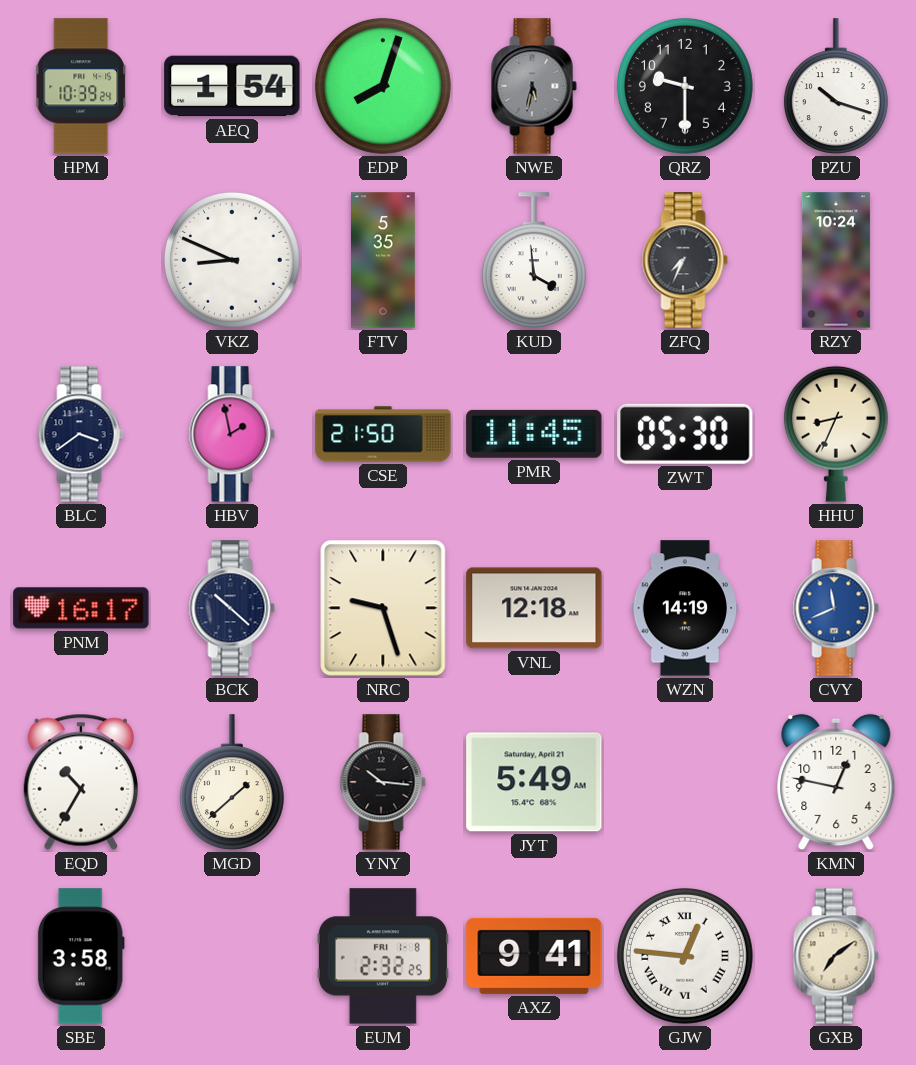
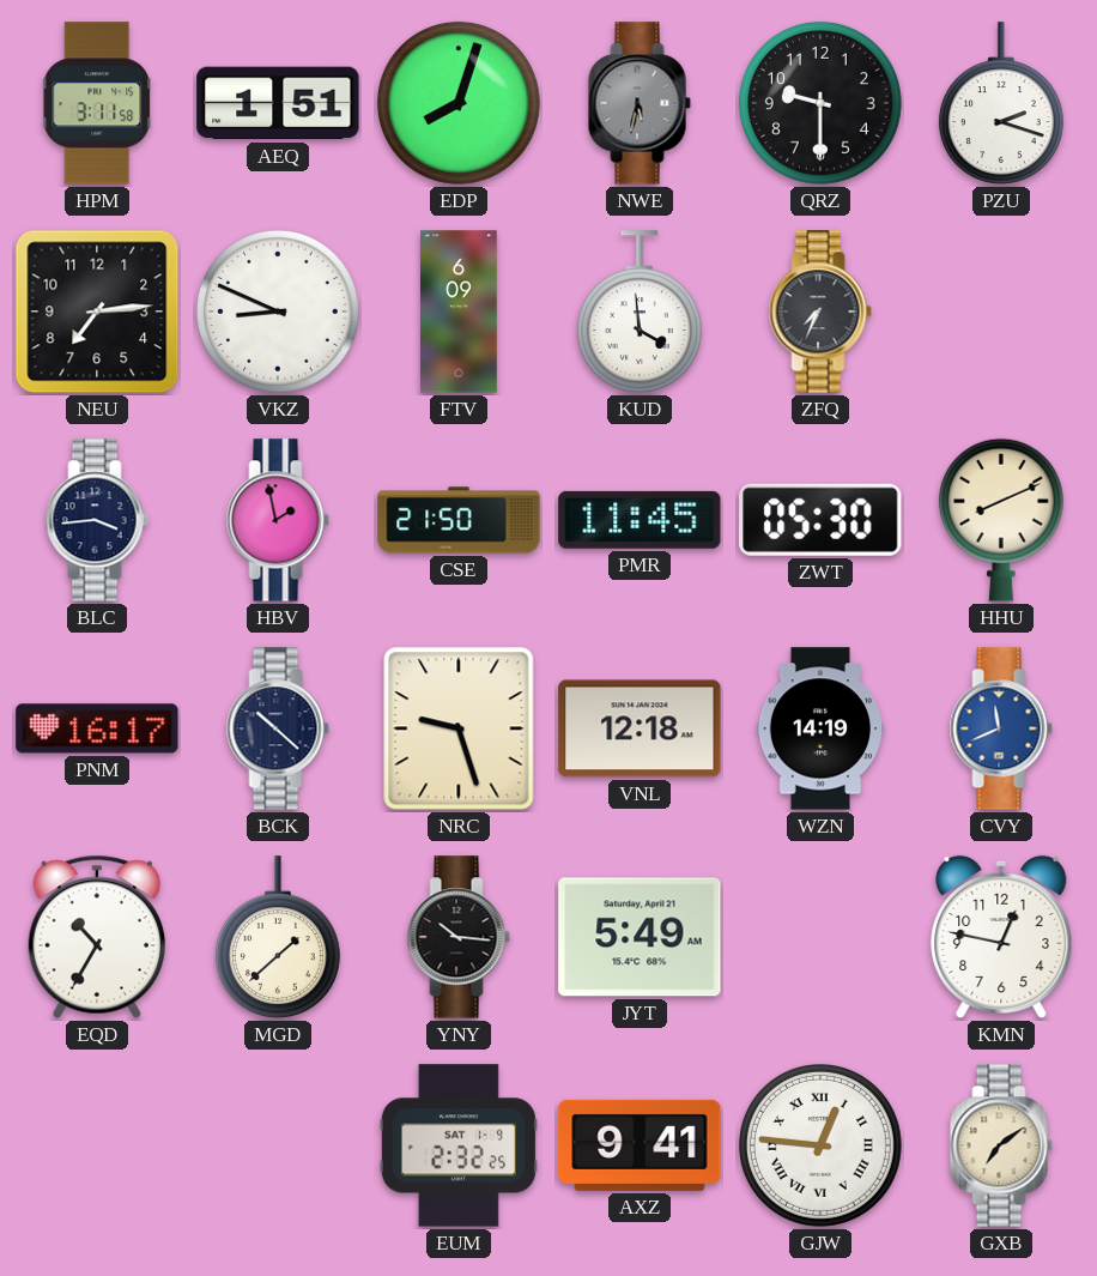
HPM: 10:39 -> 3:11 (98, 103)
AEQ: 1:54 -> 1:51 (278, 103)
PZU: 10:18 -> 2:18 (1001, 103)
NEU: none -> 7:14 (97, 312)
FTV: 5:35 -> 6:09 (459, 312)
RZY: 10:24 -> none (836, 260)
BLC: 3:39 -> 3:44 (97, 520)
HHU: 8:34 -> 8:11 (1001, 520)
SBE: 3:58 -> none (81, 956)
EUM date: FRI 1-8 -> SAT 1-9 (459, 1145)
